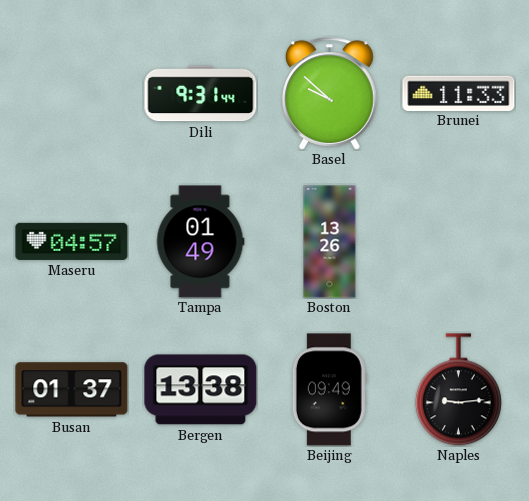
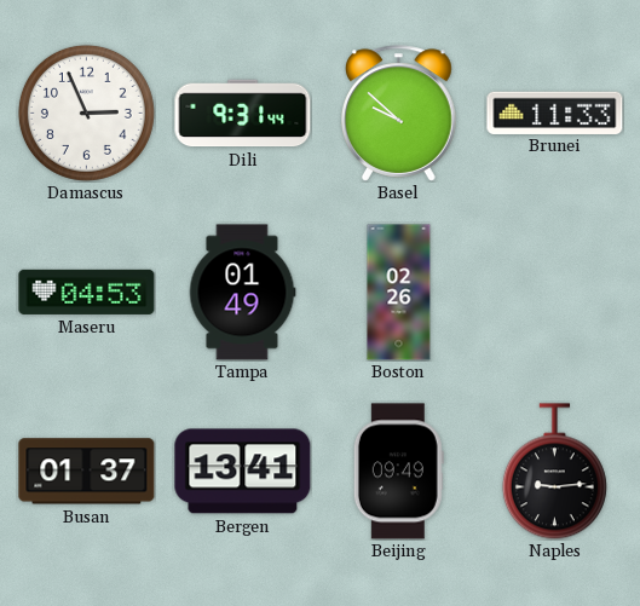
Damascus: none -> 2:56 (86, 112)
Maseru: 04:57 -> 04:53 (87, 292)
Boston: 13:26 -> 02:26 (399, 293)
Bergen: 13:38 -> 13:41 (243, 472)
